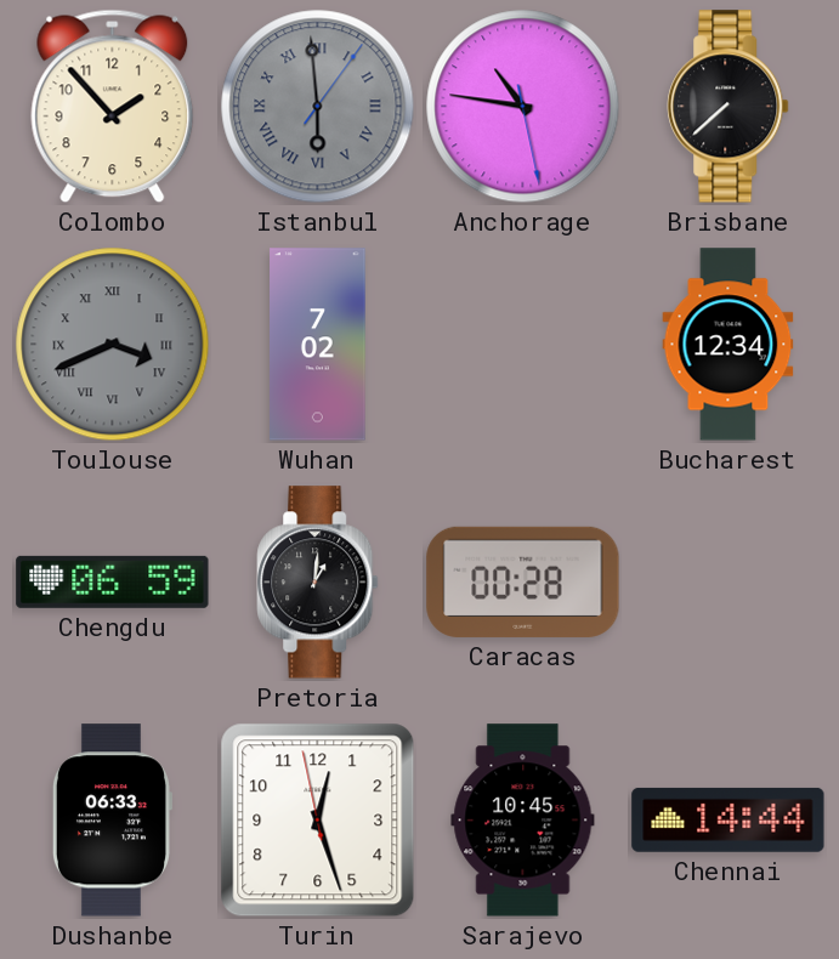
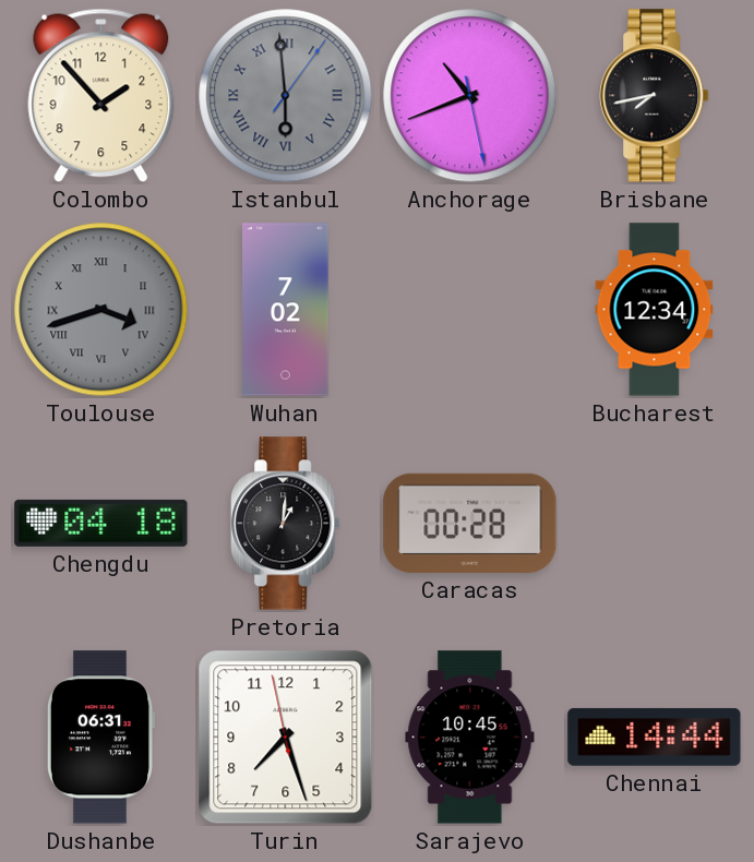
Anchorage: 10:46 -> 10:41 (470, 96)
Brisbane: 7:38 -> 7:43 (655, 96)
Toulouse: 3:41 -> 3:42 (101, 310)
Chengdu: 06:59 -> 04:18 (101, 523)
Dushanbe: 06:33 -> 06:31 (100, 738)
Turin: 12:26 -> 7:26 (286, 738)
